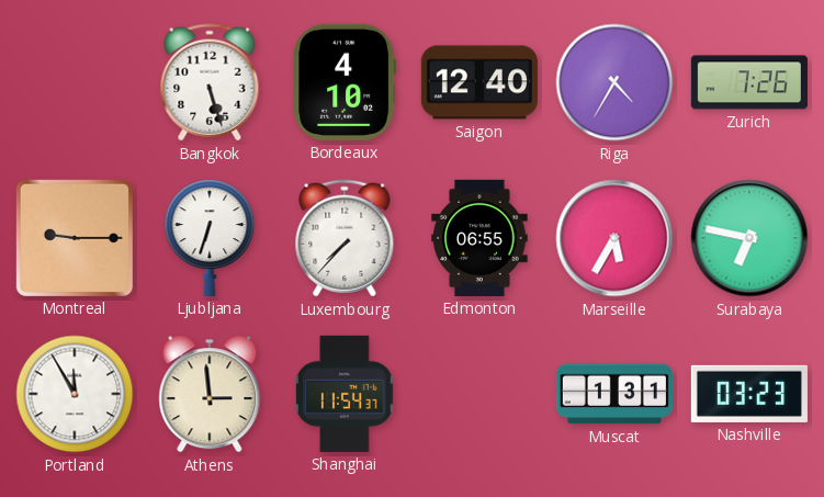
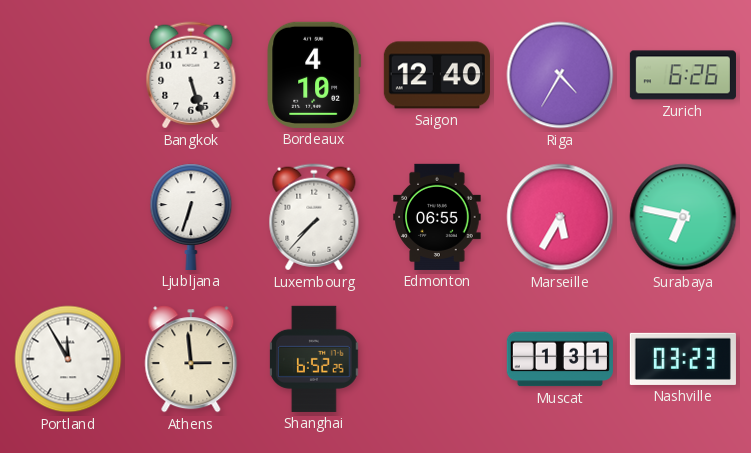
Zurich: 7:26 -> 6:26 (683, 75)
Montreal: 9:15 -> none (75, 238)
Shanghai: 11:54 -> 6:52 (315, 359)
